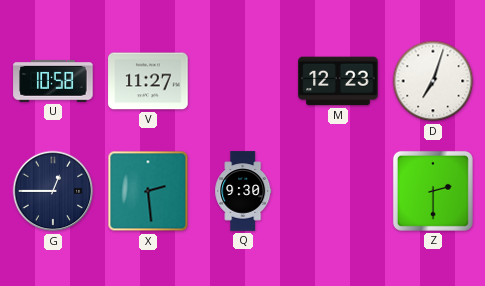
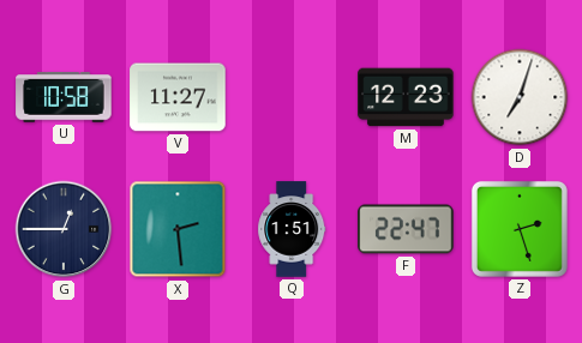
Q: 9:30 -> 1:51 (292, 229)
F: none -> 22:47 (406, 229)
Z: 2:30 -> 2:27 (520, 229)
